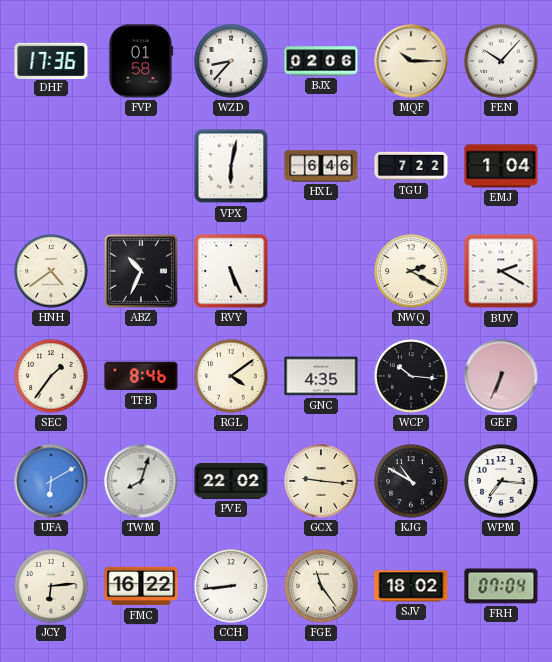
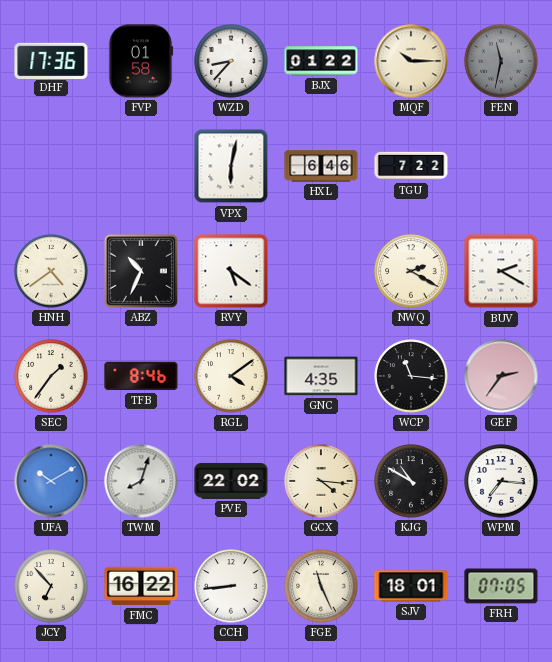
BJX: 02:06 -> 01:22 (321, 61)
FEN: 10:07 -> 11:32 (501, 61)
FEN dial: white -> grey (501, 61)
EMJ: 1:04 -> none (501, 166)
RVY: 5:26 -> 5:21 (231, 271)
WCP: 10:16 -> 11:16 (411, 376)
GEF: 6:34 -> 2:36 (501, 376)
UFA: 6:10 -> 10:10 (51, 481)
GCX: 9:16 -> 4:16 (321, 481)
JCY: 6:14 -> 6:53 (51, 586)
FGE: 11:24 -> 11:26 (321, 586)
SJV: 18:02 -> 18:01 (411, 586)
FRH: 07:04 -> 07:05 (501, 586)
